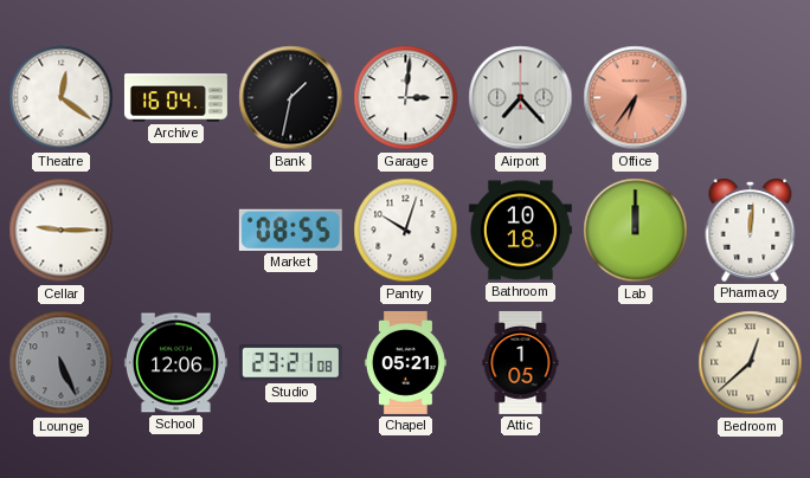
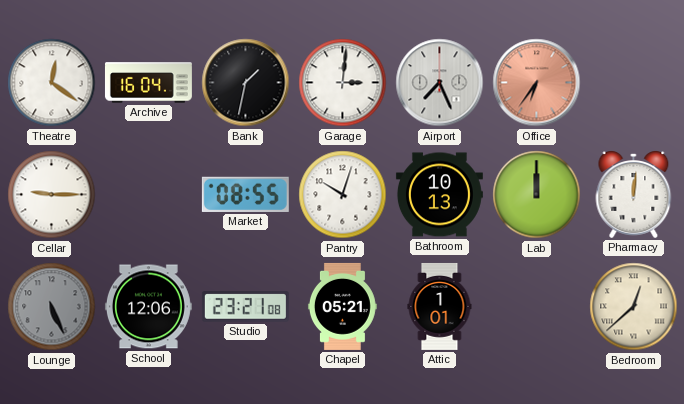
Airport: 7:23 -> 7:26 (440, 83)
Bathroom: 10:18 -> 10:13 (439, 195)
Attic: 1:05 -> 1:01 (440, 306)
